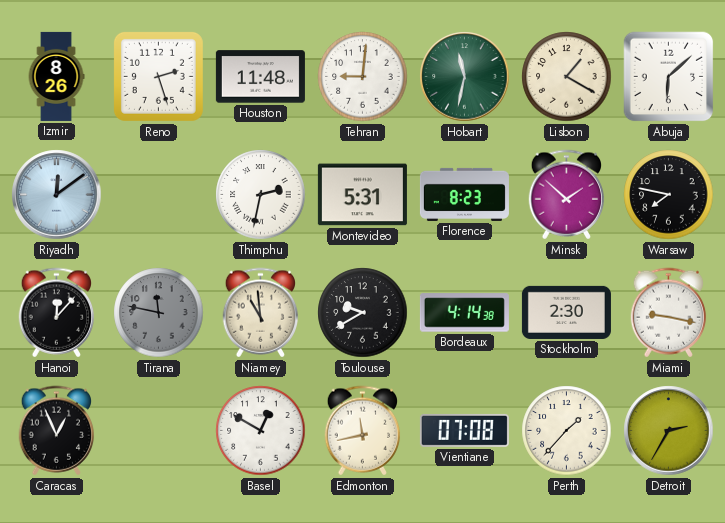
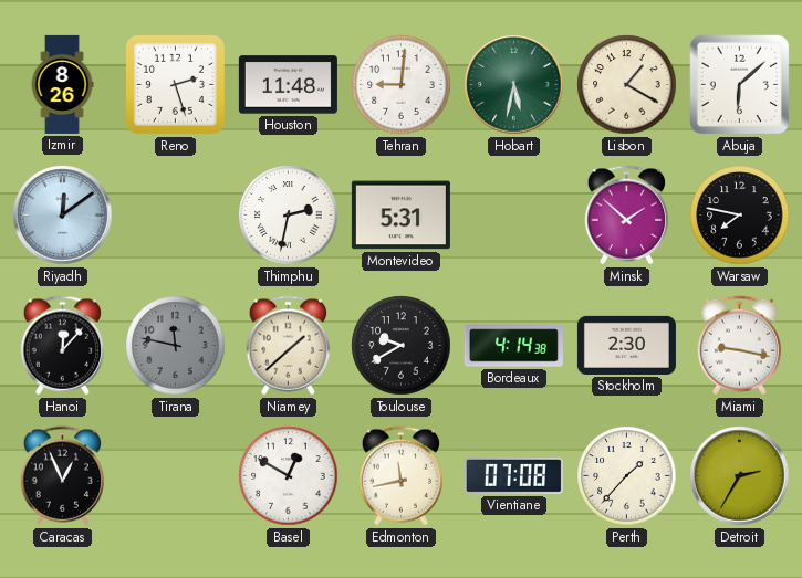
Hobart: 11:32 -> 5:32 (514, 85)
Florence: 8:23 -> none (464, 194)
Niamey: 10:59 -> 1:38 (289, 346)
